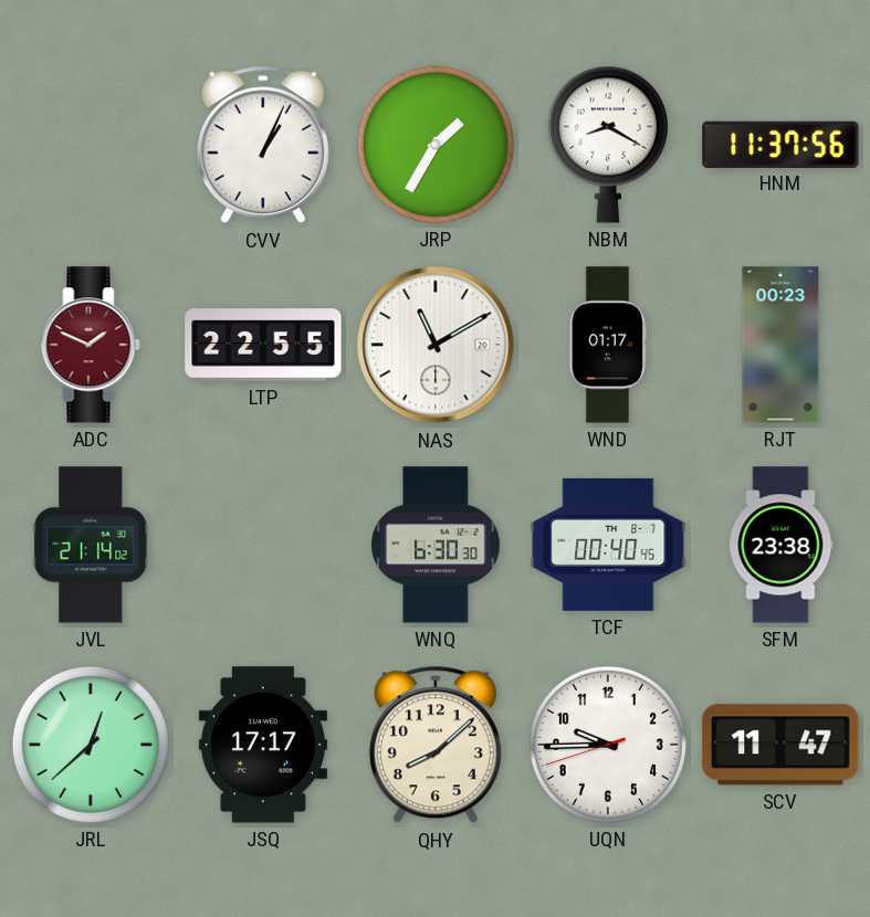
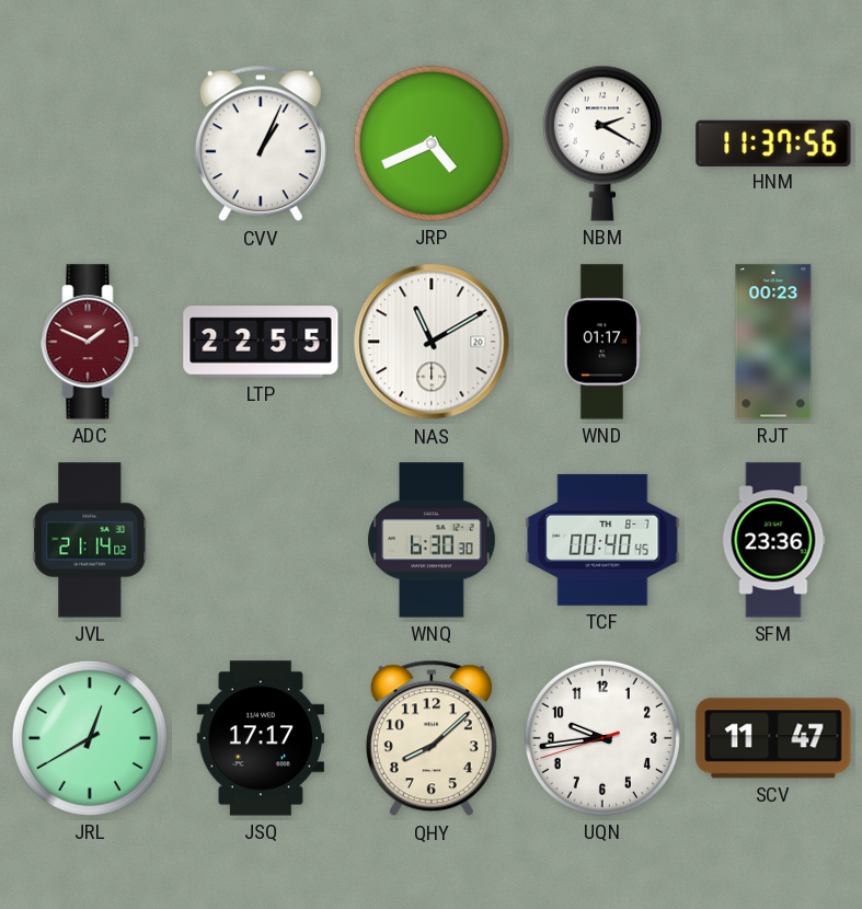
JRP: 1:35 -> 4:41 (432, 143)
NBM: 8:20 -> 2:20 (602, 143)
SFM: 23:38 -> 23:36 (773, 540)
JRL: 12:38 -> 12:40 (90, 738)
UQN: 9:44 -> 9:43 (602, 738)
